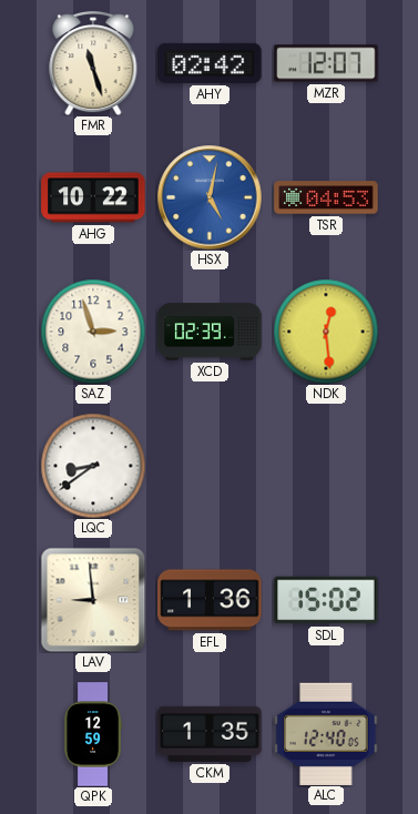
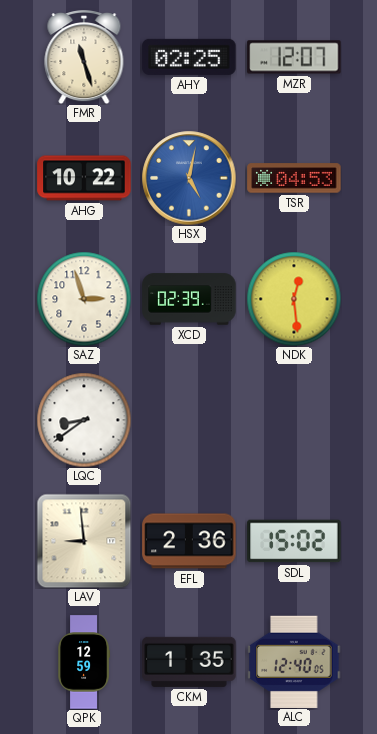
AHY: 02:42 -> 02:25 (189, 57)
EFL: 1:36 -> 2:36 (189, 541)
